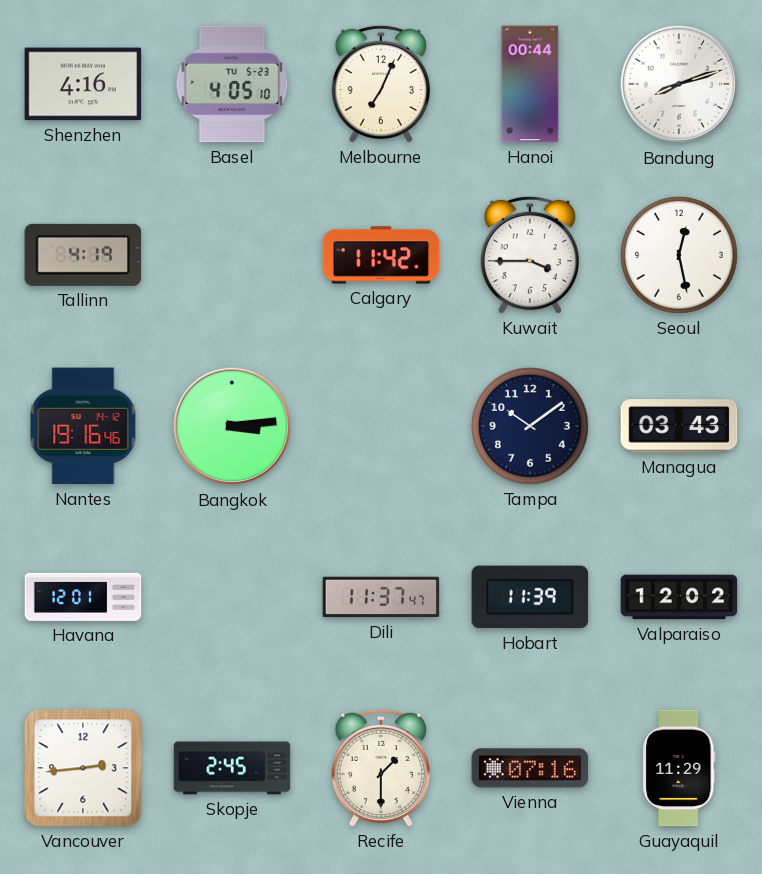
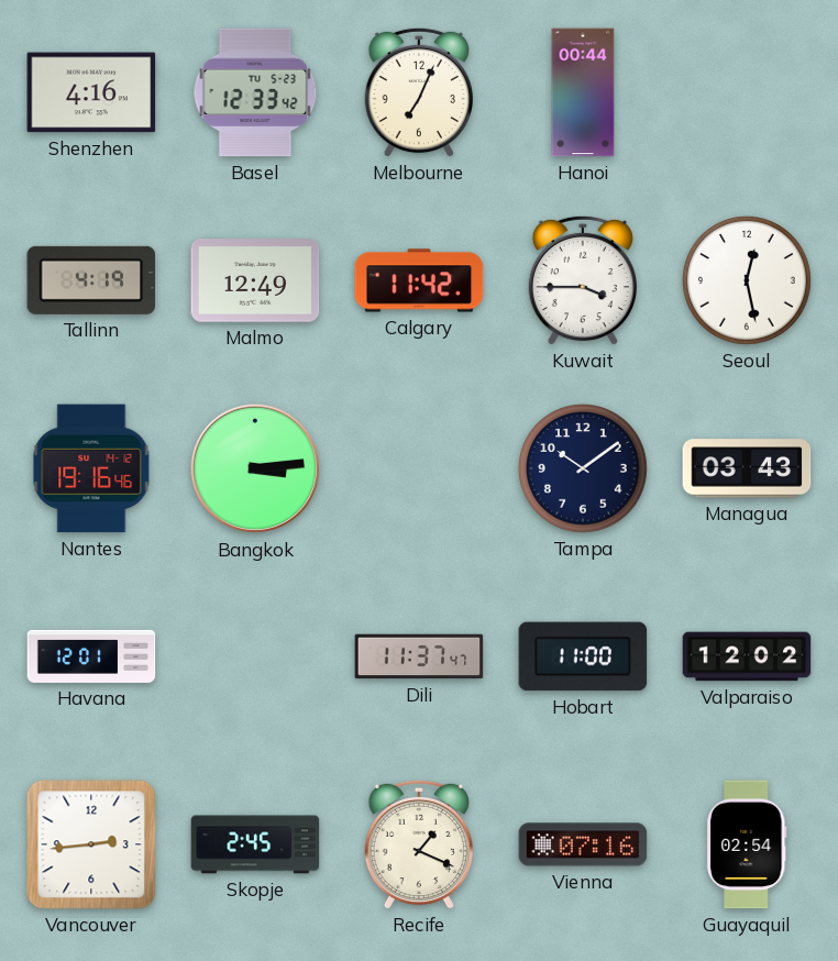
Basel: 4:05 -> 12:33 (255, 92)
Bandung: 8:12 -> none (679, 84)
Malmo: none -> 12:49 (255, 281)
Hobart: 11:39 -> 11:00 (583, 656)
Recife: 1:30 -> 1:19 (419, 844)
Guayaquil: 11:29 -> 02:54 (747, 844)
